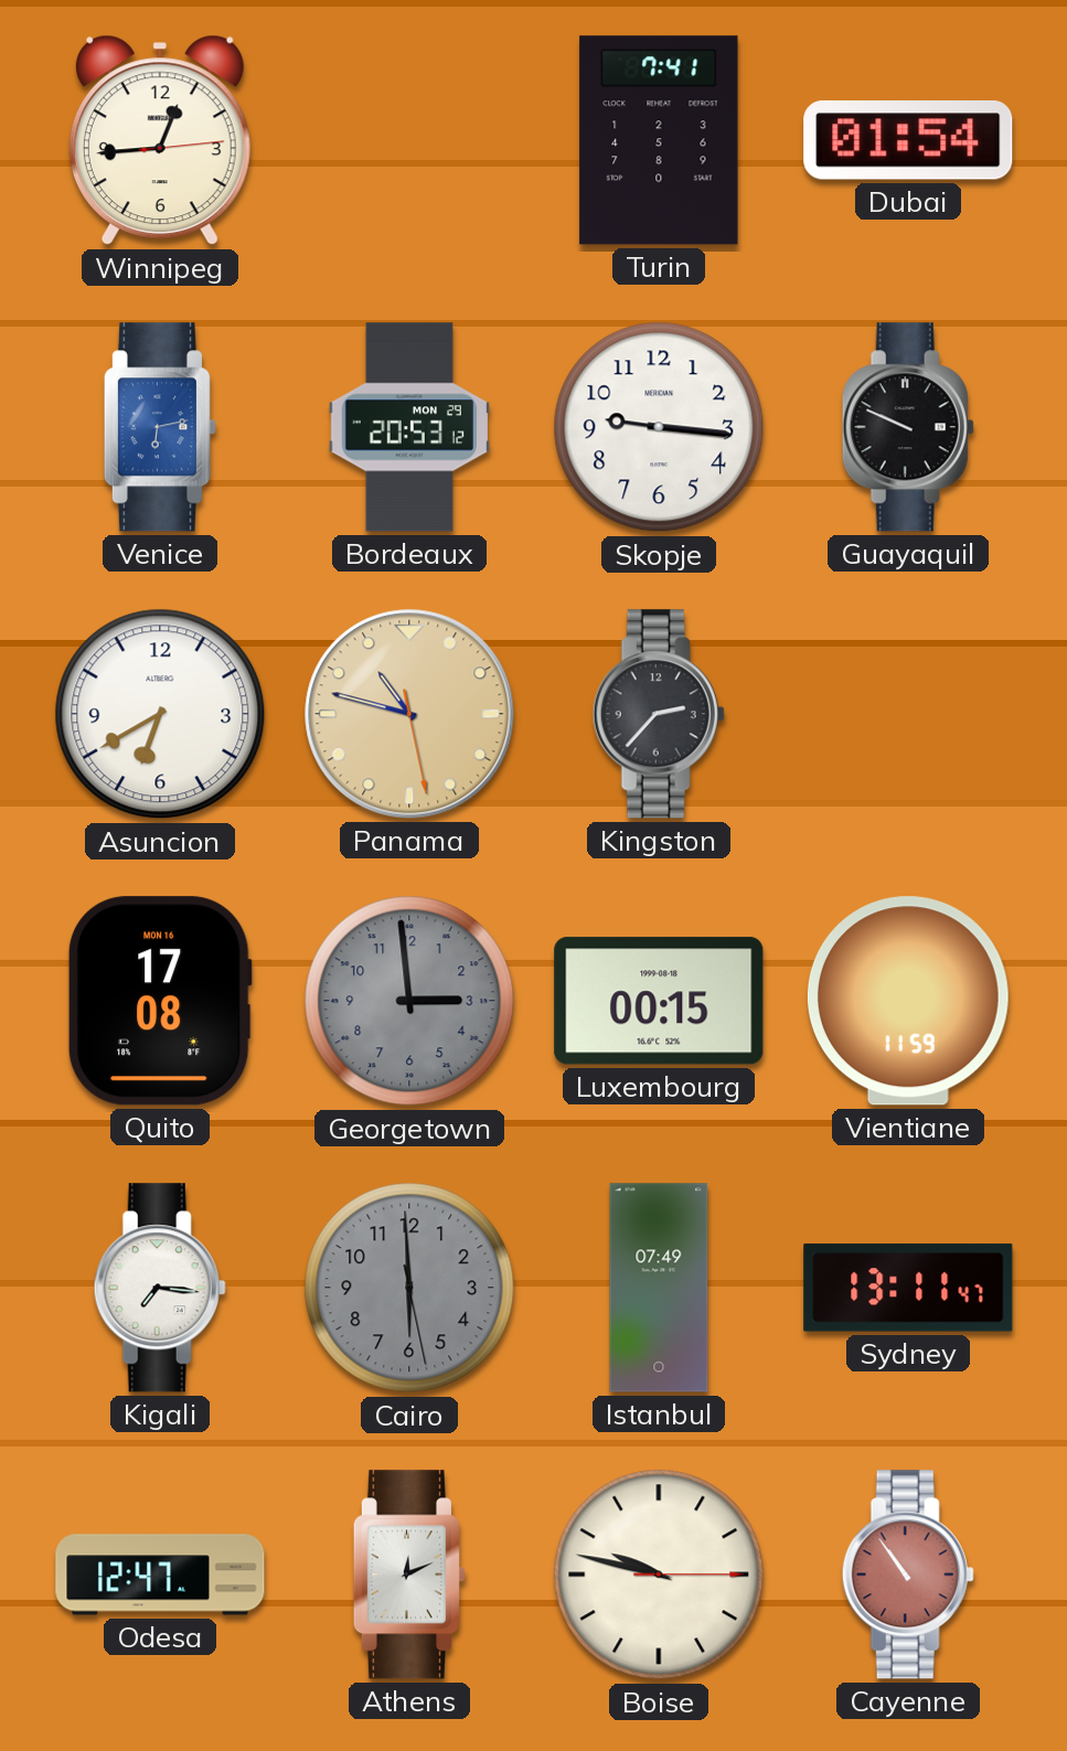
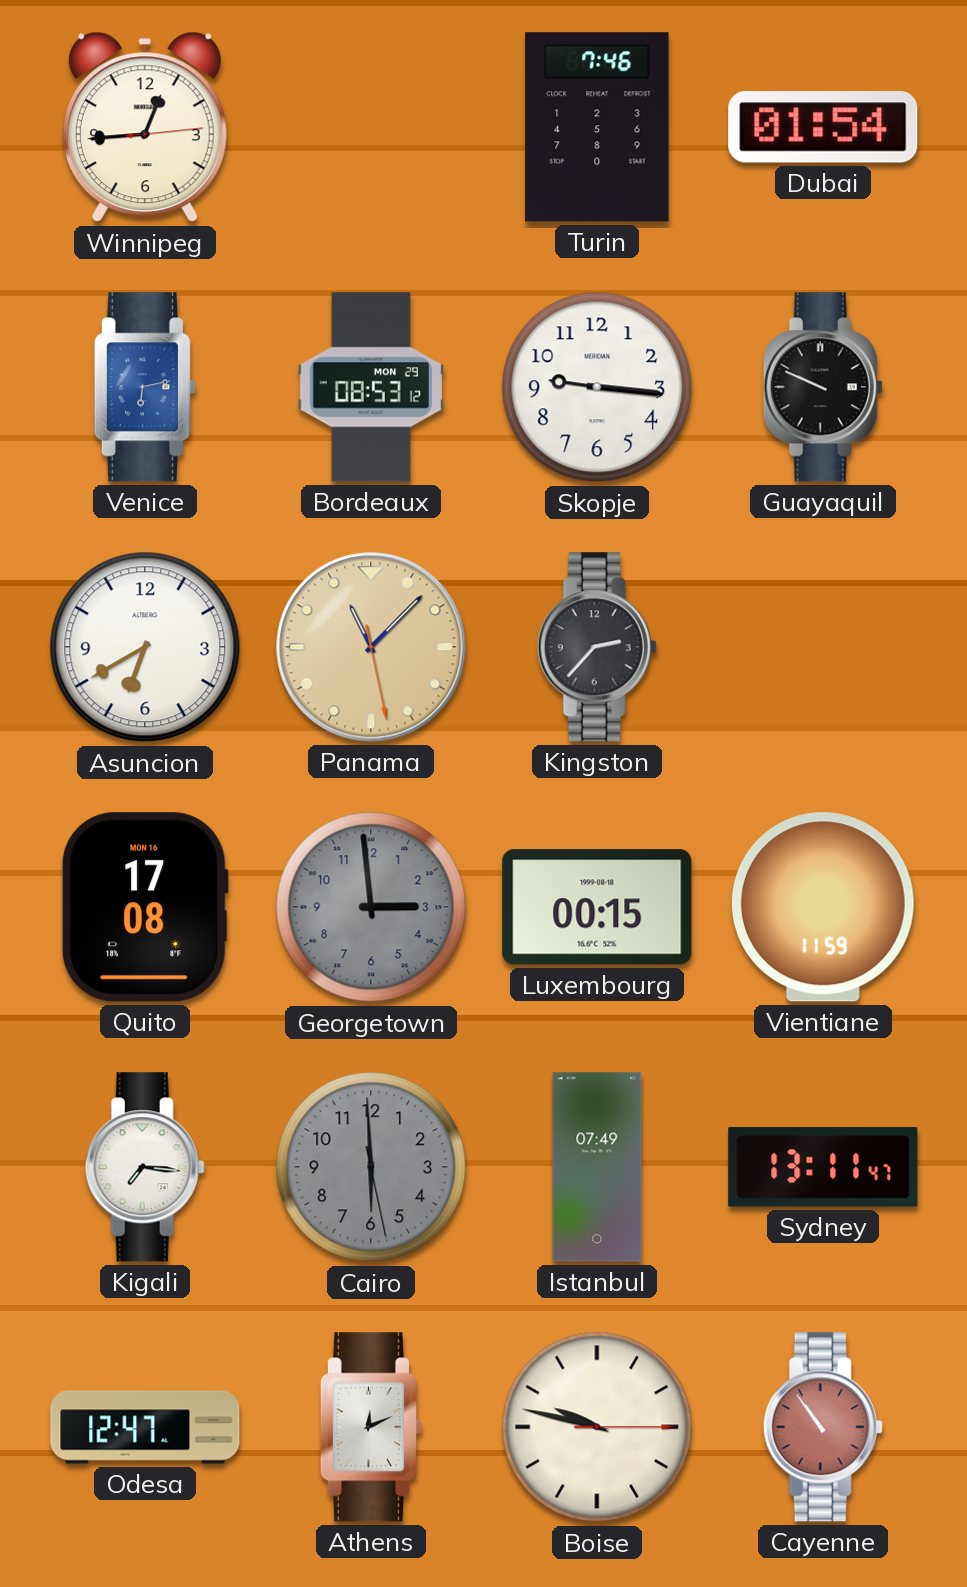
Turin: 7:41 -> 7:46 (597, 127)
Bordeaux: 20:53 -> 08:53 (370, 387)
Panama: 10:47 -> 11:07 (371, 647)
